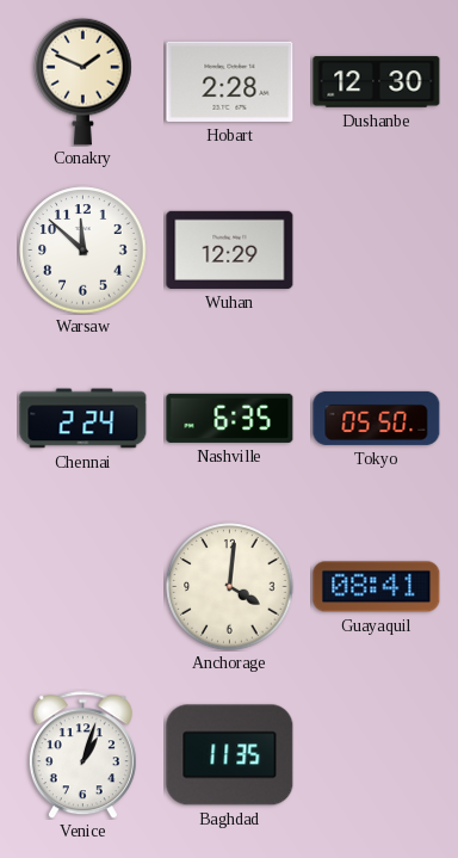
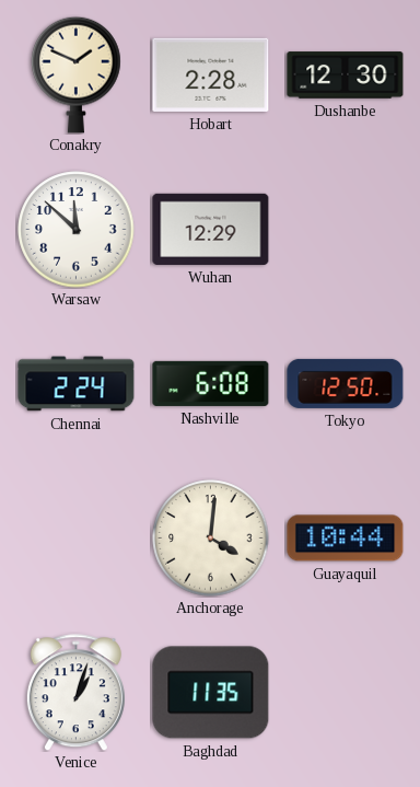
Nashville: 6:35 -> 6:08 (211, 383)
Tokyo: 05:50 -> 12:50 (346, 383)
Guayaquil: 08:41 -> 10:44 (346, 539)
